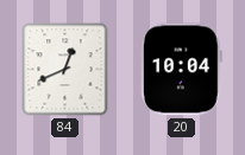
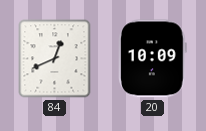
20: 10:04 -> 10:09 (153, 59)
